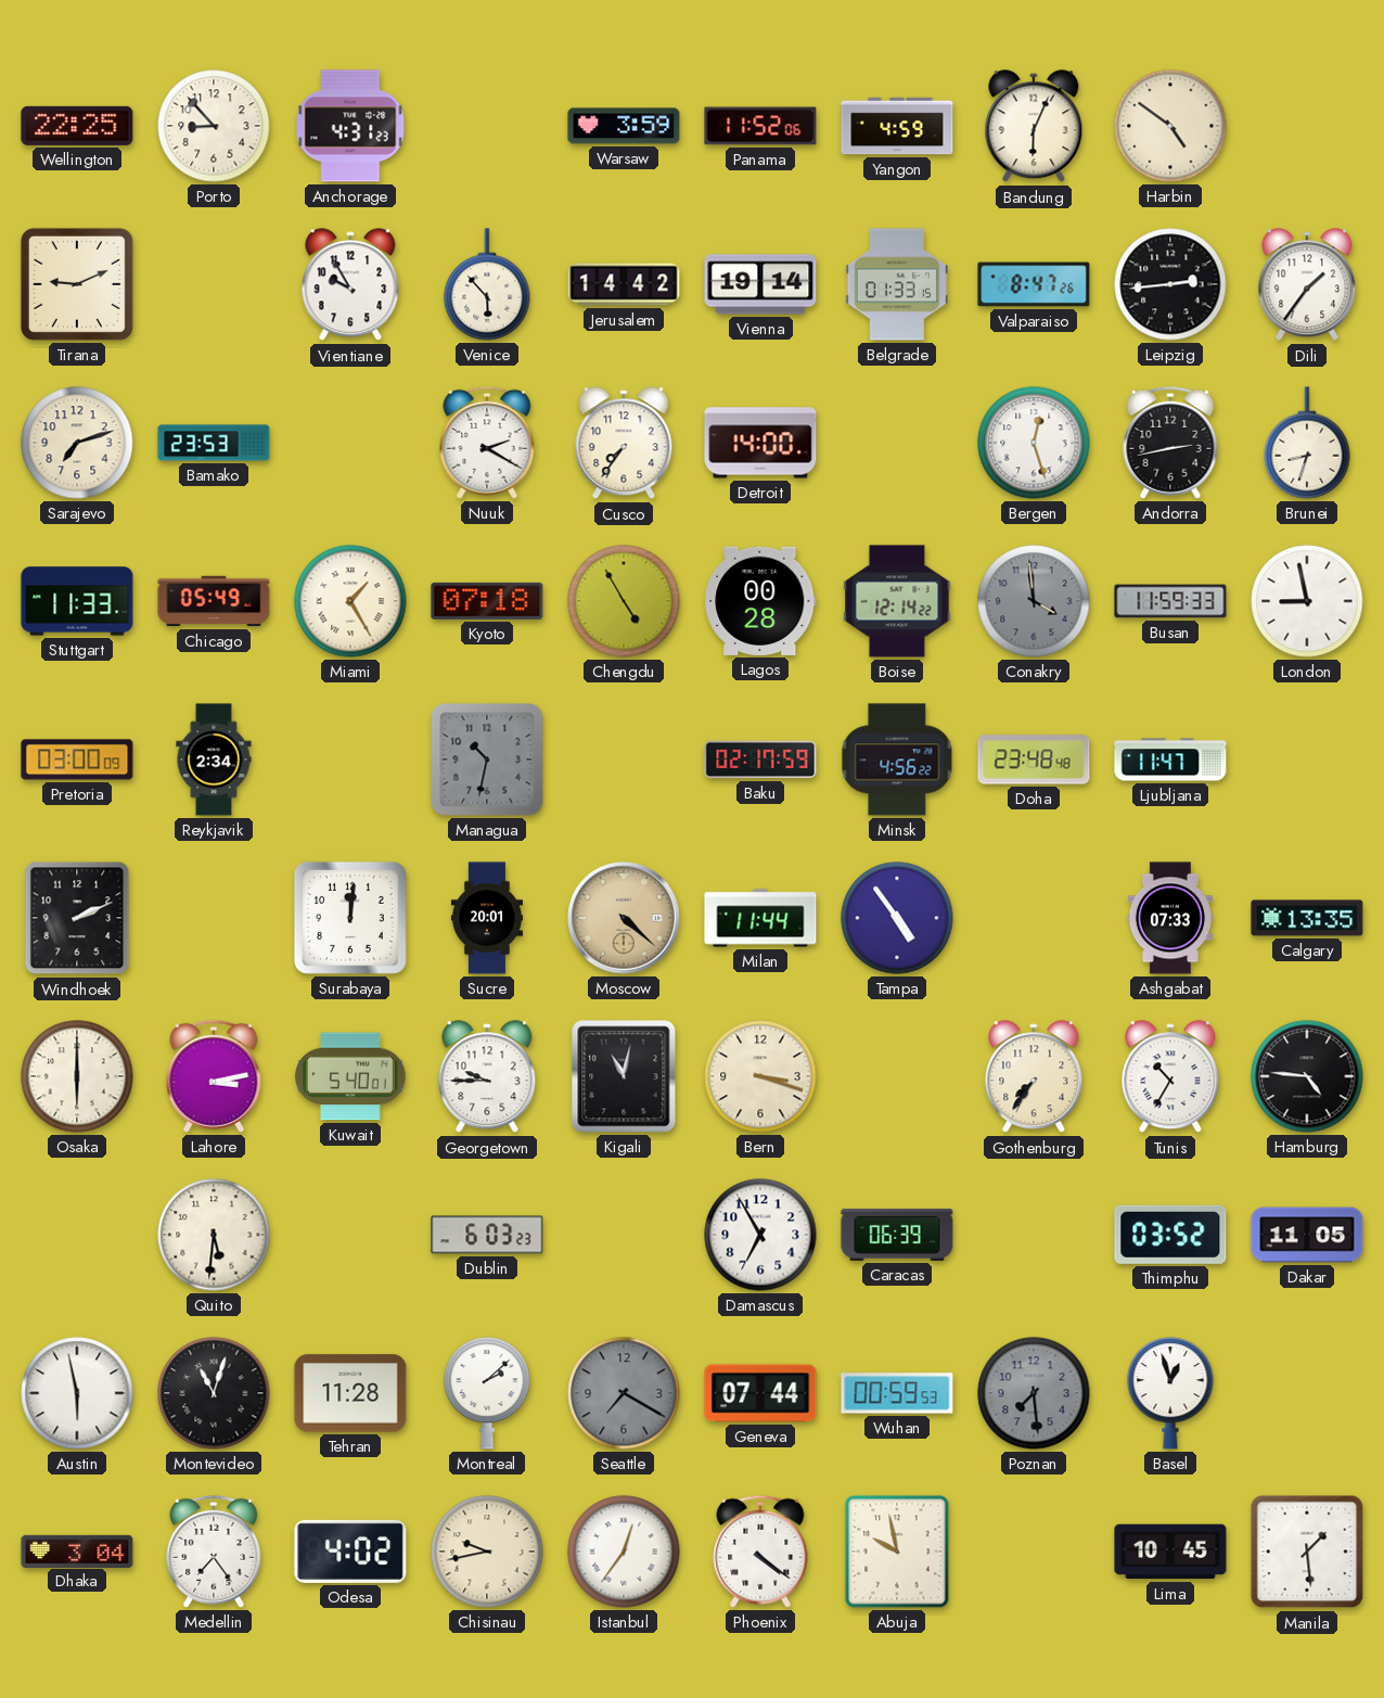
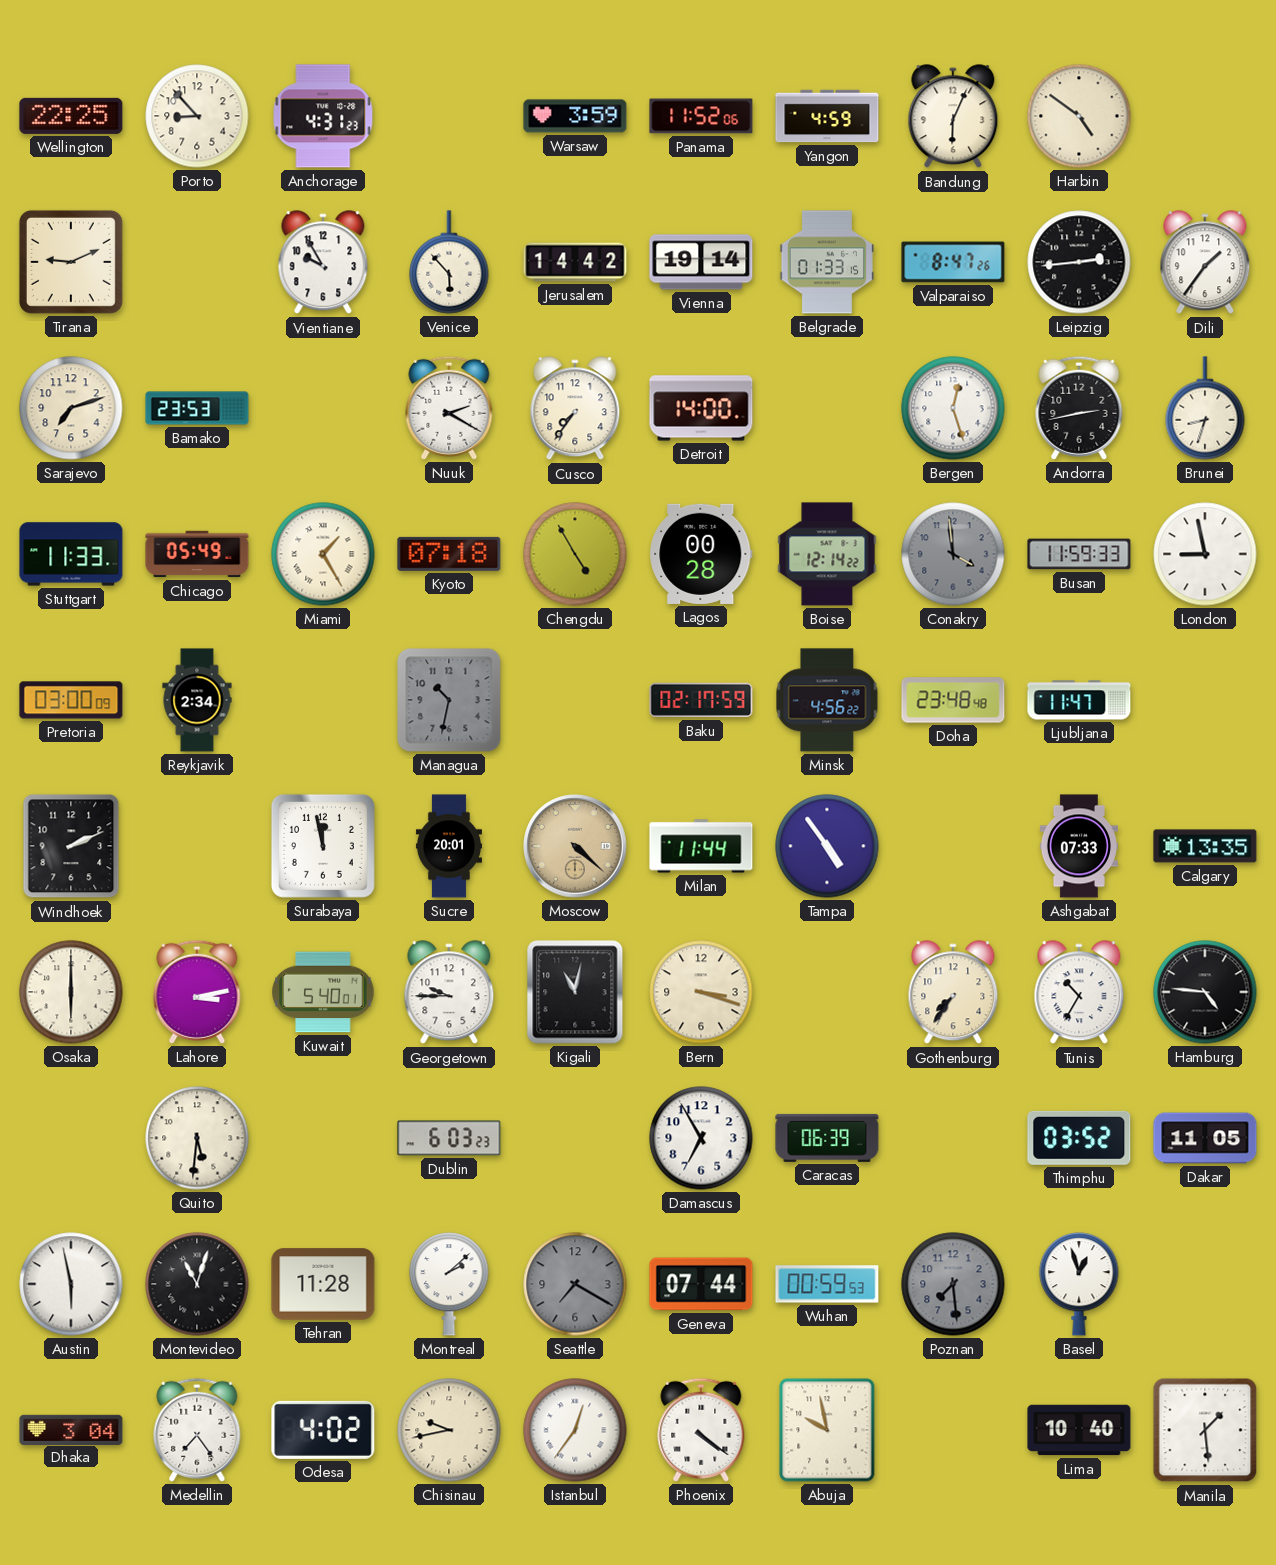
Surabaya: 12:01 -> 11:58 (323, 846)
Lima: 10:45 -> 10:40 (1079, 1430)
